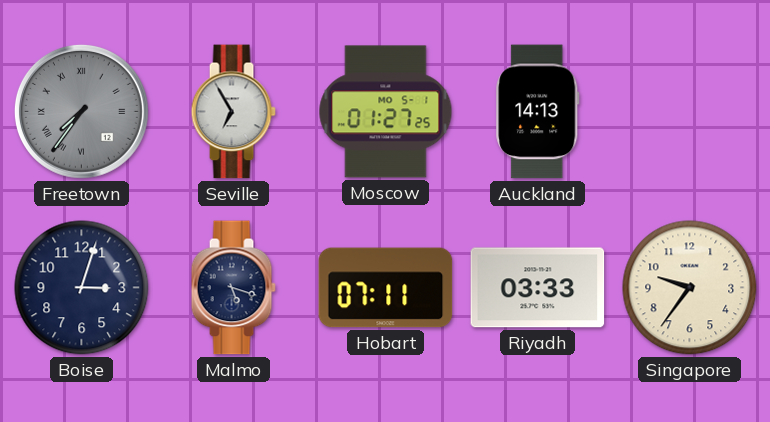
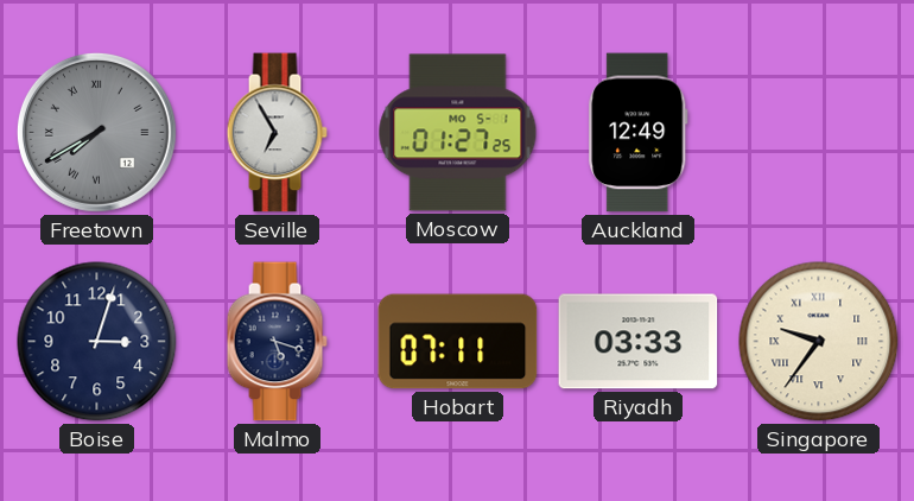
Freetown: 7:36 -> 7:40 (96, 132)
Auckland: 14:13 -> 12:49 (639, 133)
Singapore numerals: Arabic -> Roman (819, 342)
